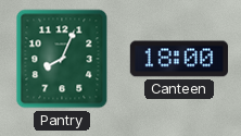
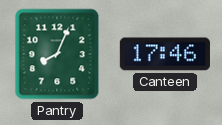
Canteen: 18:00 -> 17:46 (165, 54)
